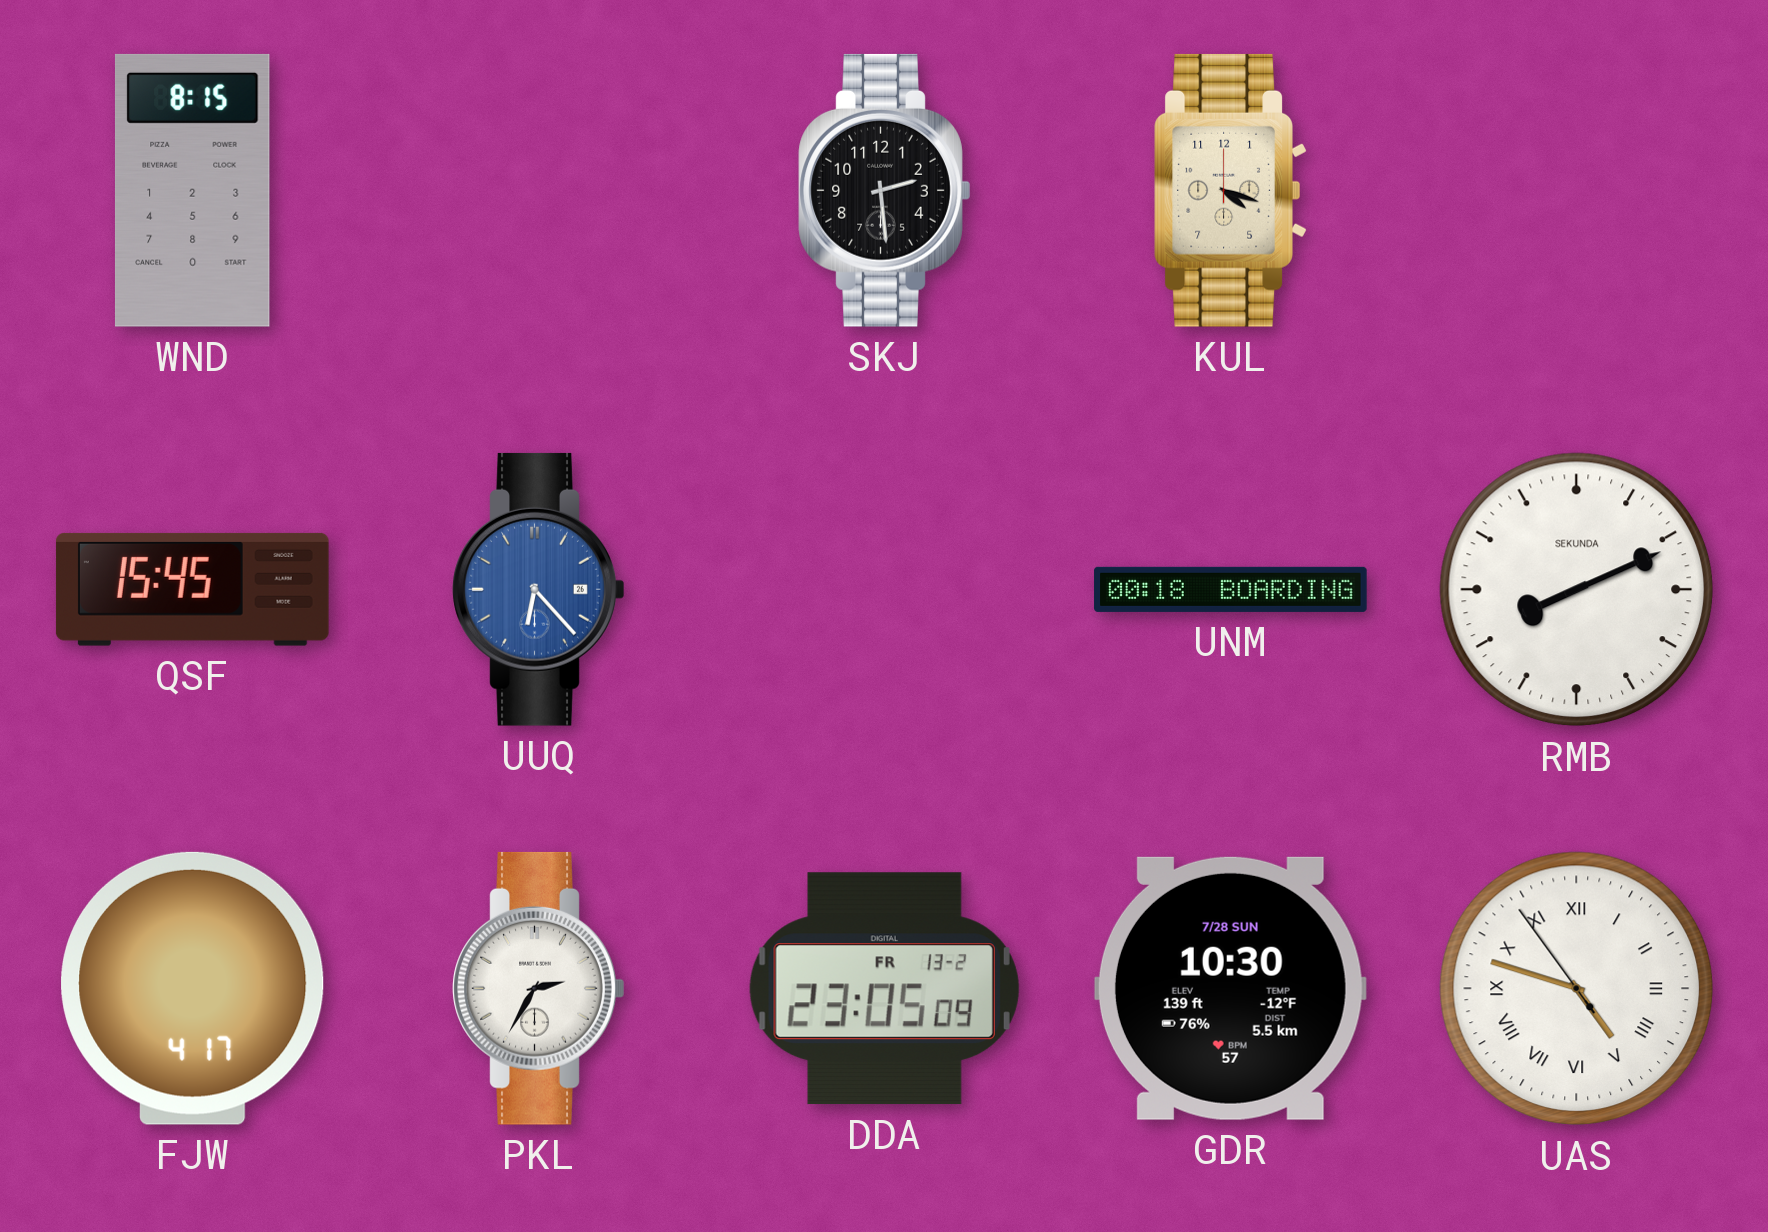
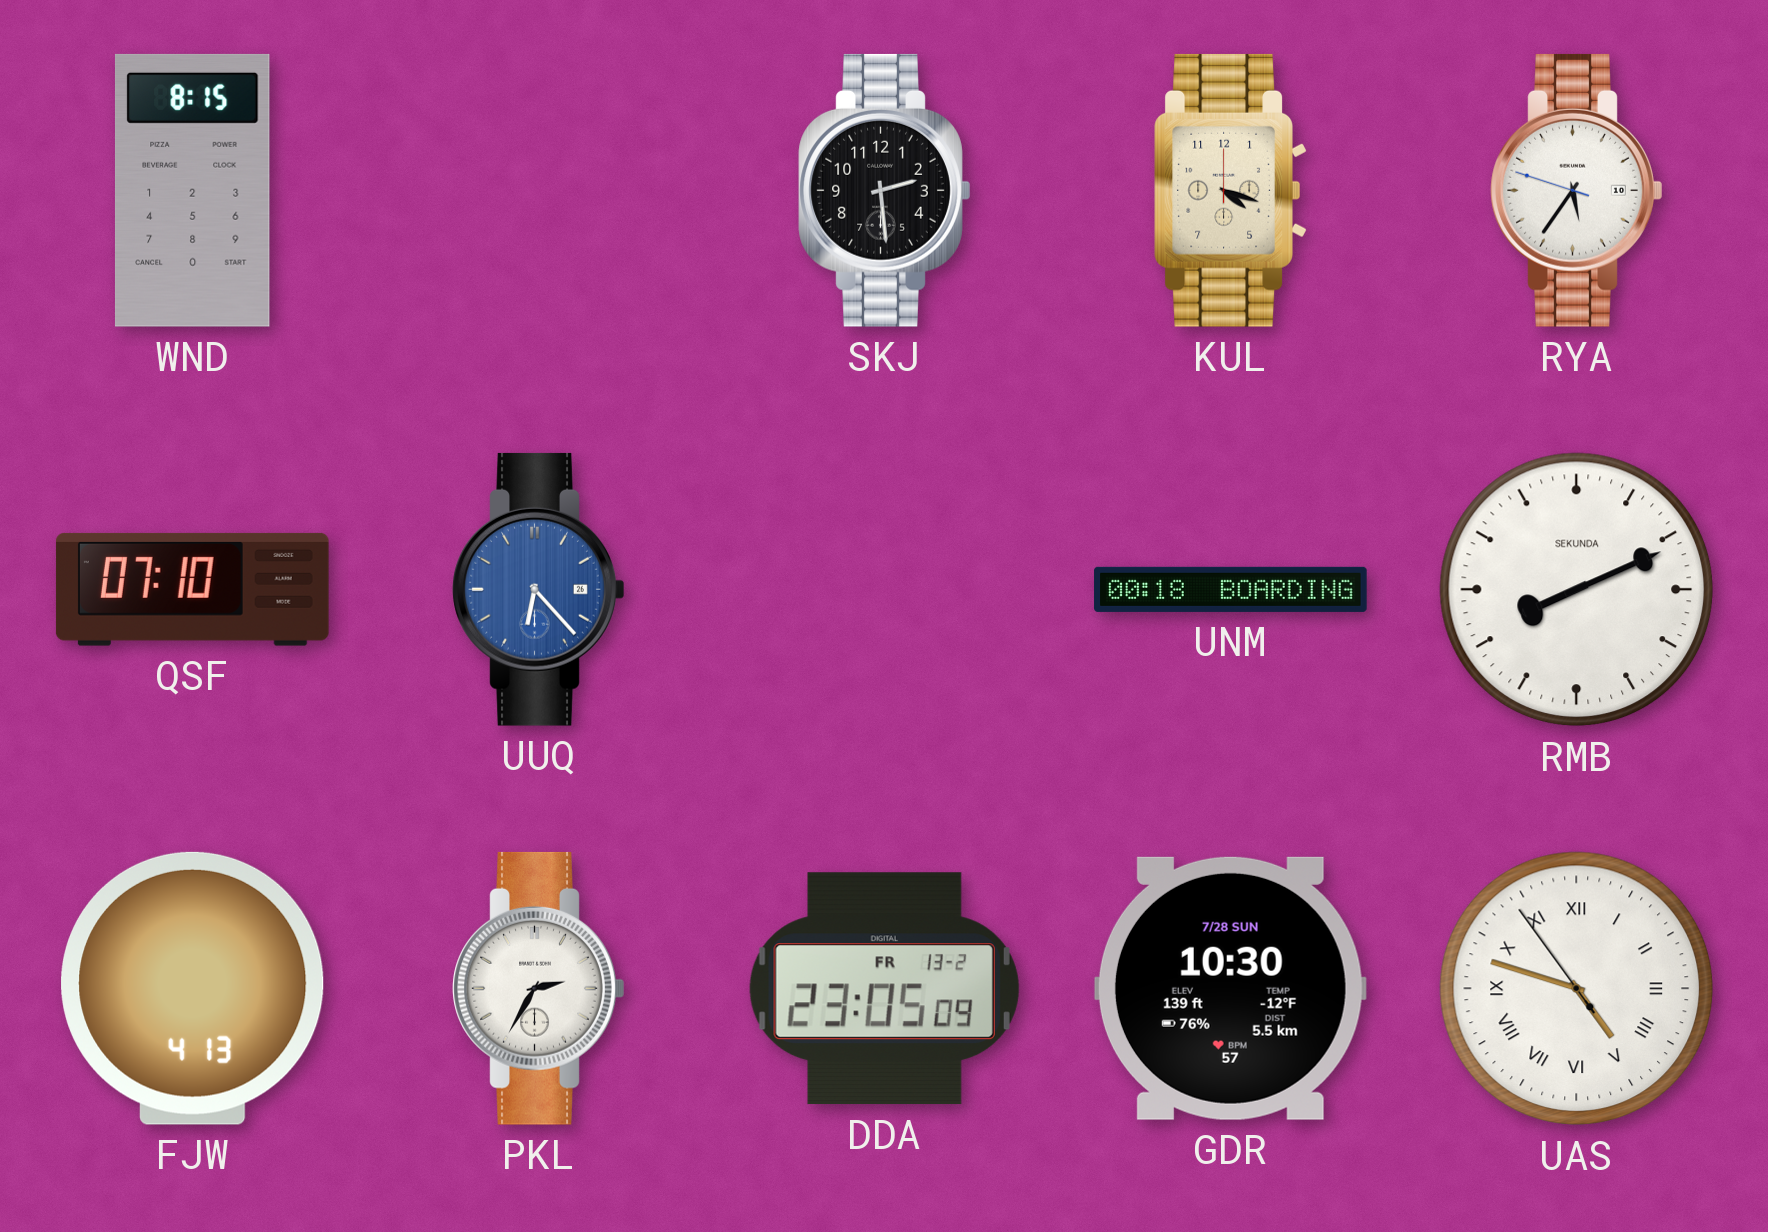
RYA: none -> 5:35 (1577, 190)
QSF: 15:45 -> 07:10 (192, 589)
FJW: 4:17 -> 4:13 (193, 988)
